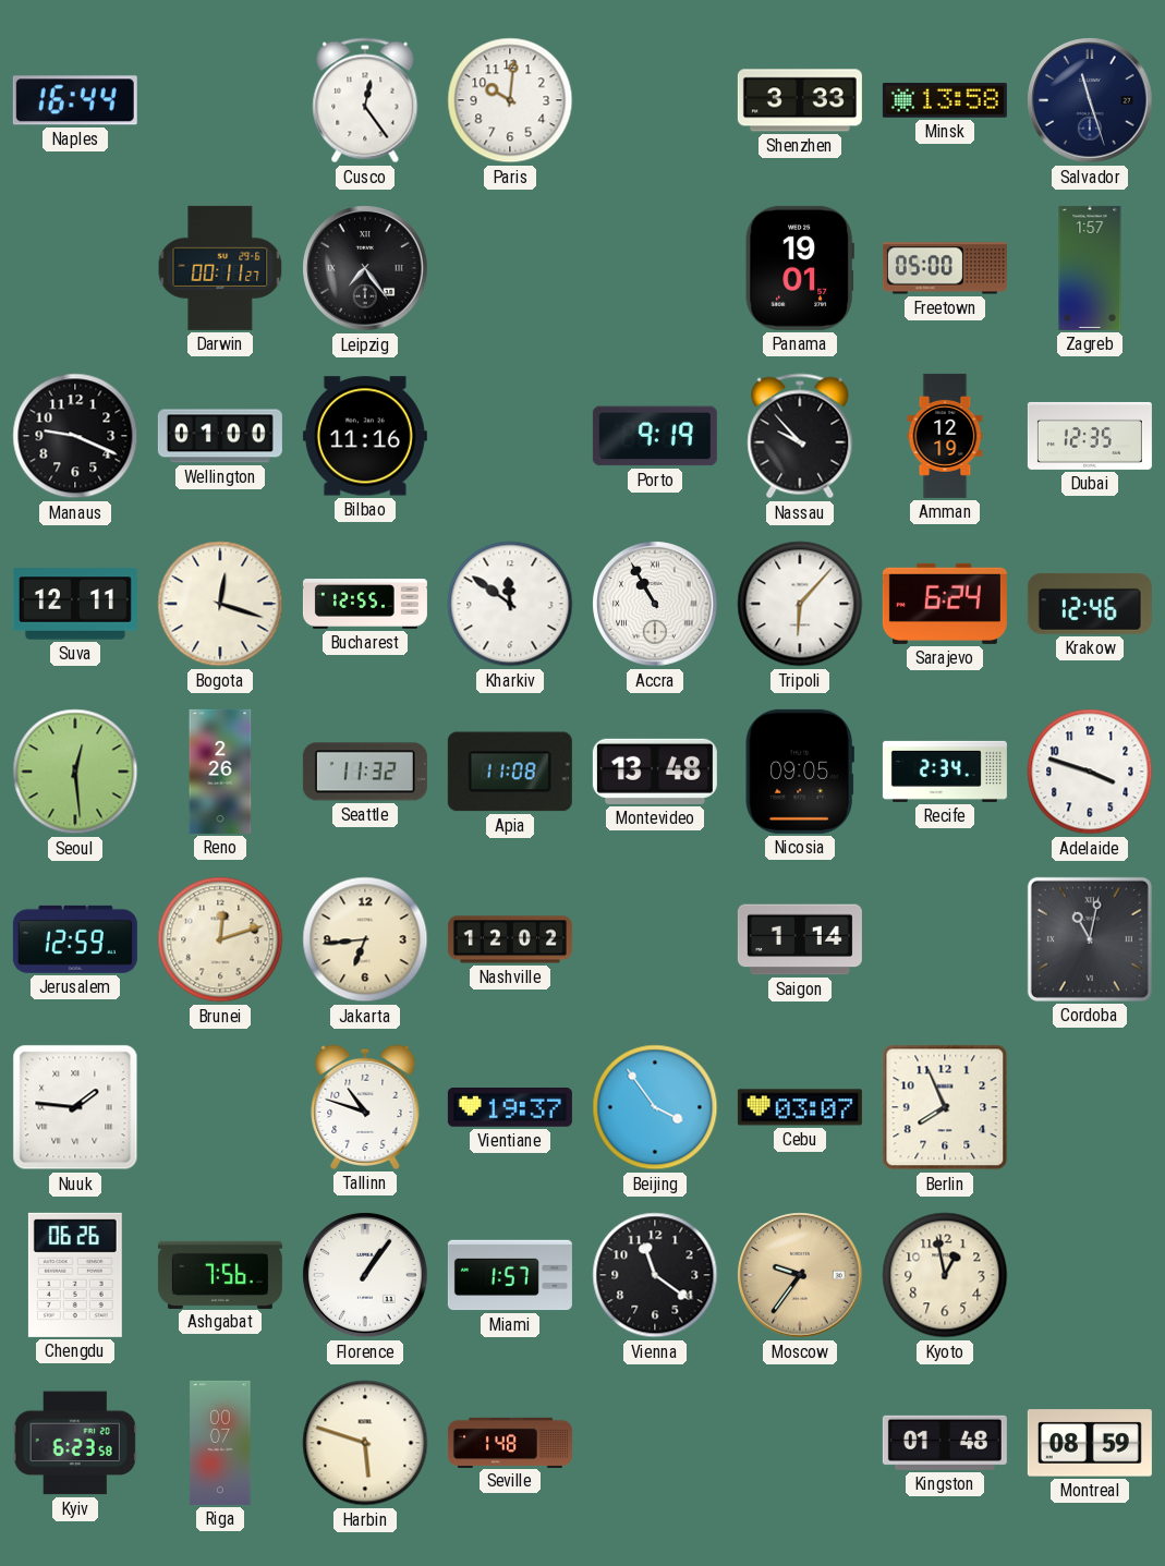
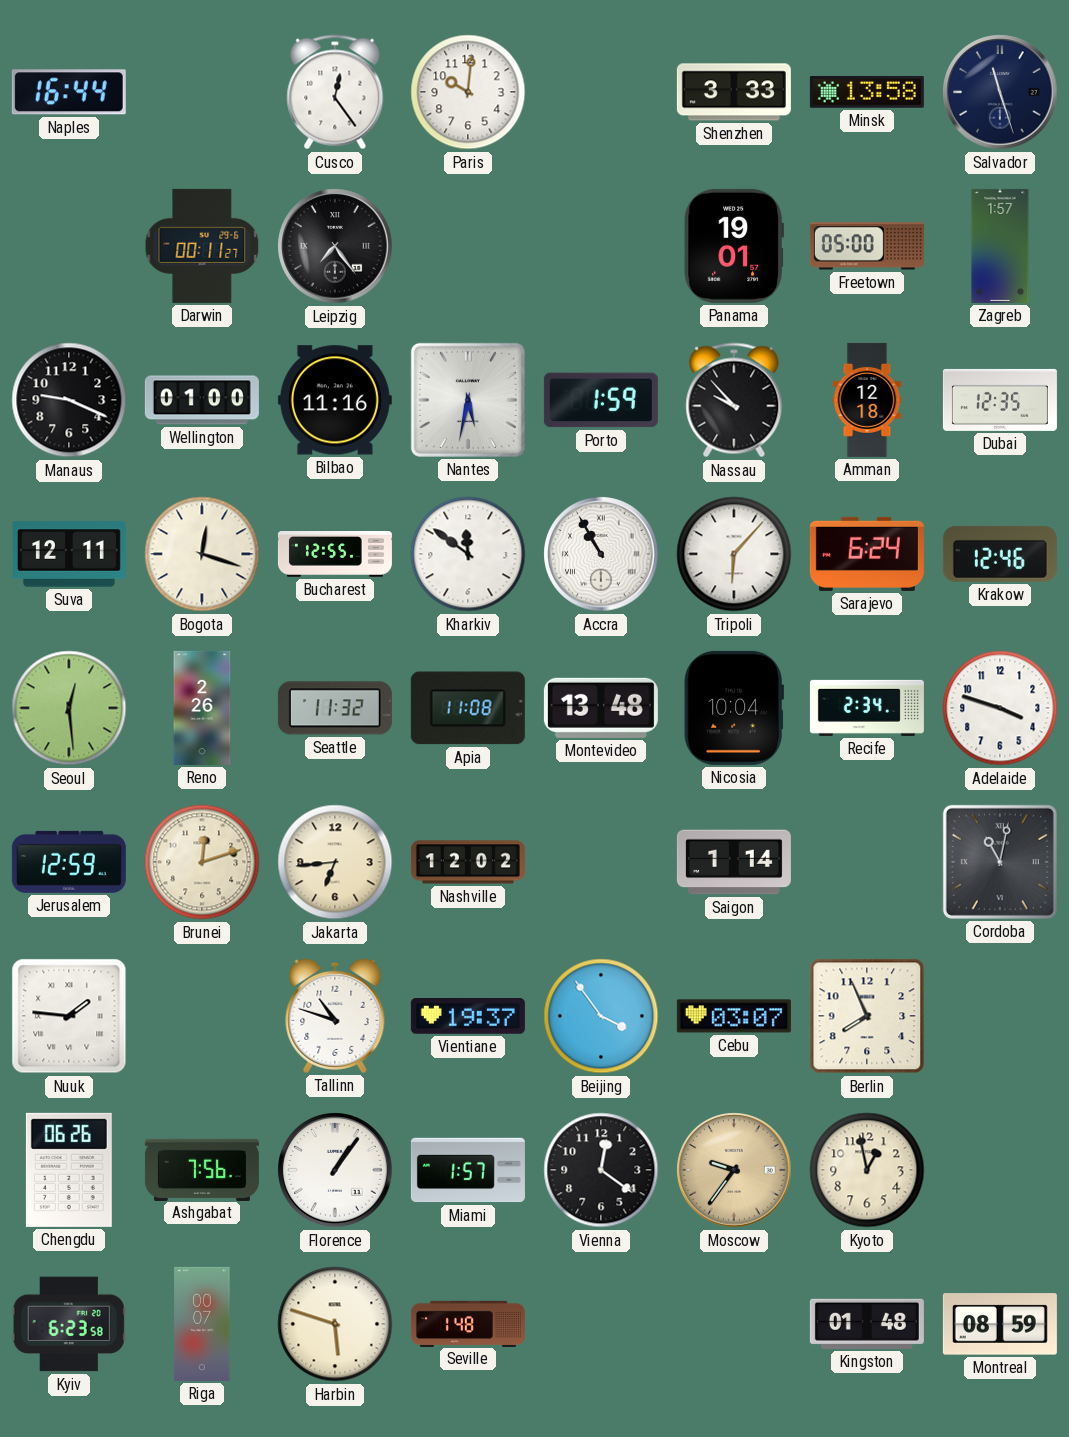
Nantes: none -> 5:32 (468, 400)
Porto: 9:19 -> 1:59 (601, 400)
Amman: 12:19 -> 12:18 (867, 400)
Nicosia: 09:05 -> 10:04 (734, 708)
Vienna: 11:21 -> 12:21 (601, 1170)
